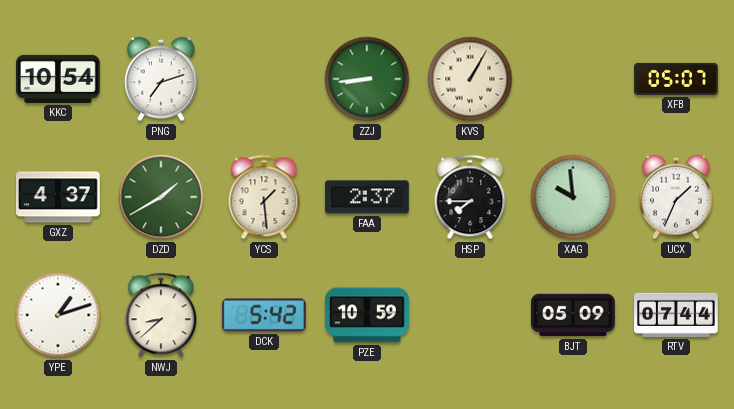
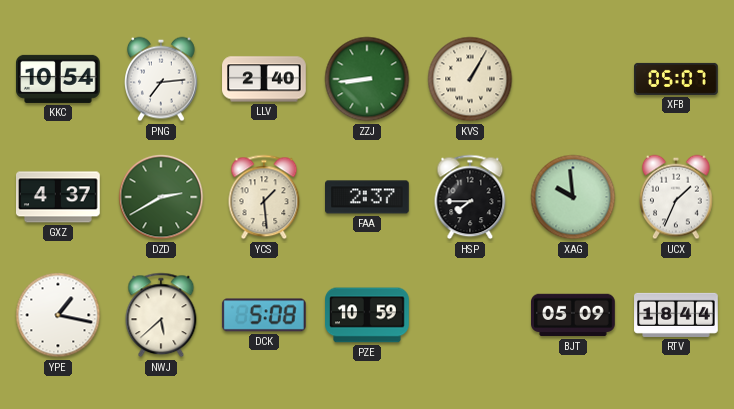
PNG: 7:12 -> 7:14 (162, 79)
LLV: none -> 2:40 (264, 79)
DZD: 1:40 -> 2:40 (161, 197)
YPE: 1:12 -> 1:17 (58, 315)
NWJ: 8:38 -> 5:38 (161, 315)
DCK: 5:42 -> 5:08 (264, 315)
RTV: 07:44 -> 18:44 (676, 315)
